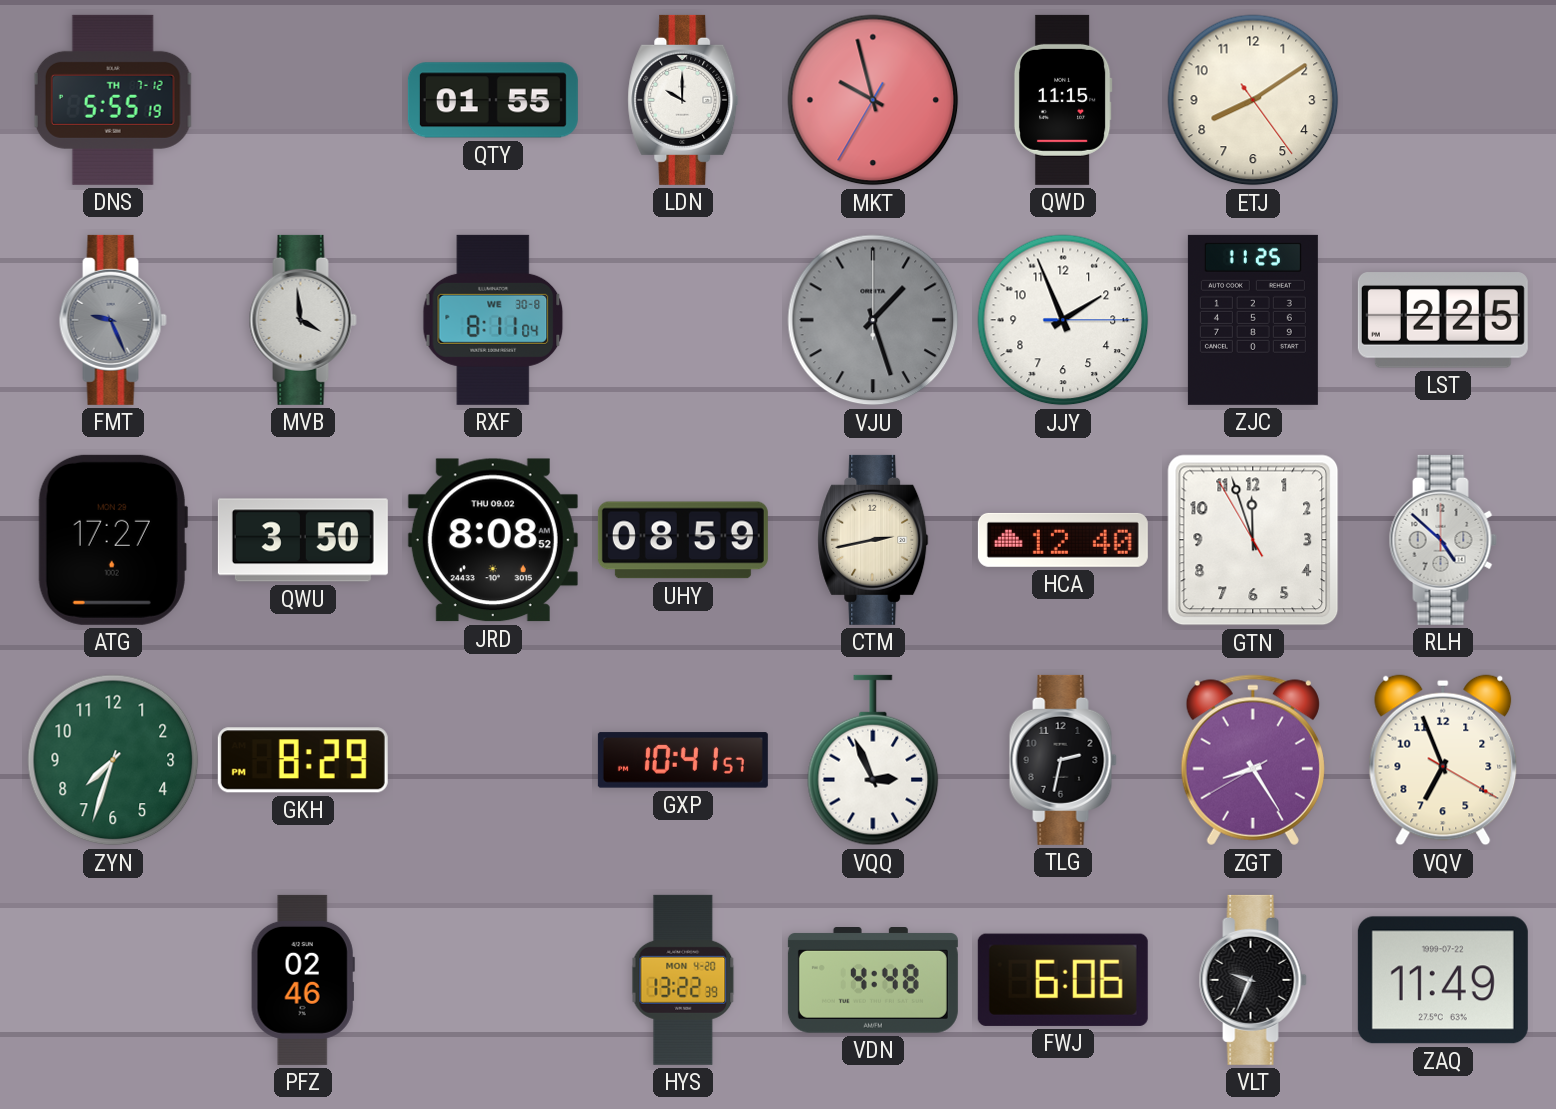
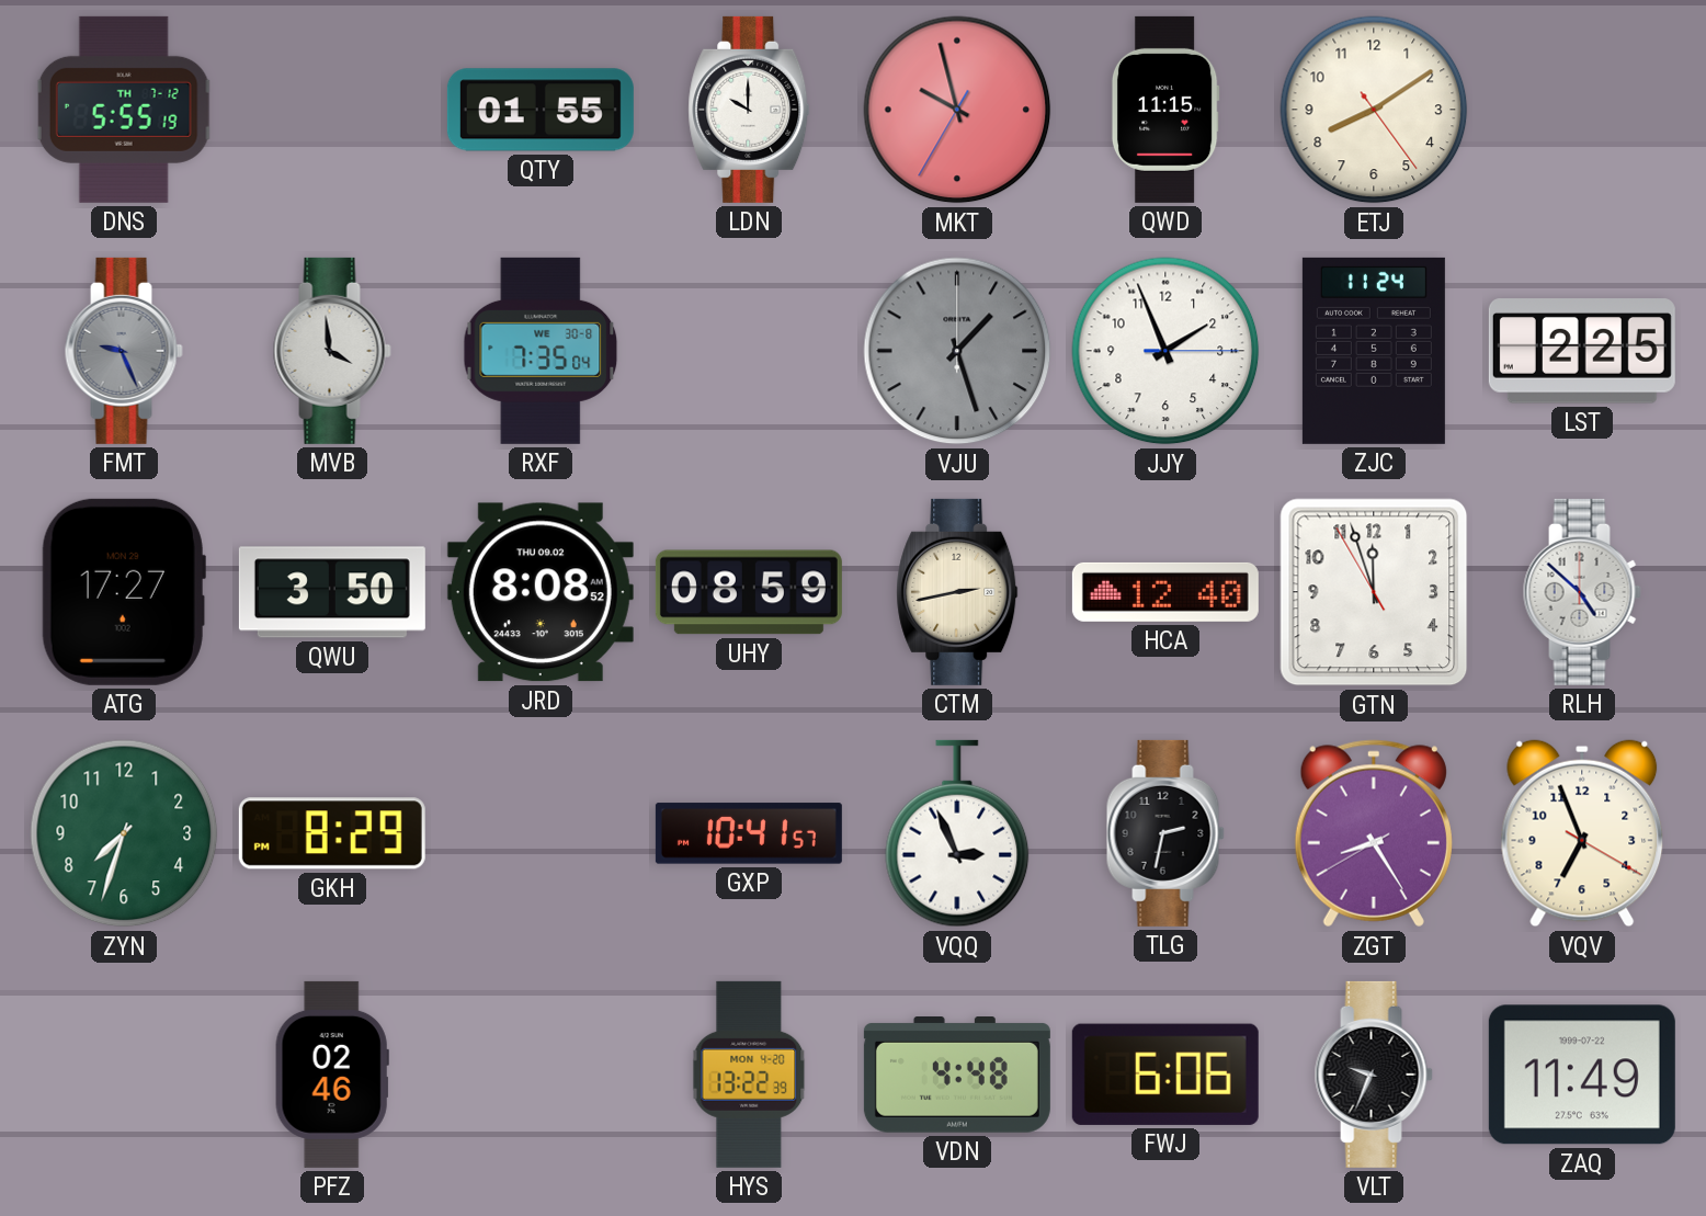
RXF: 8:11 -> 7:35 (541, 351)
ZJC: 11:25 -> 11:24 (1374, 351)
